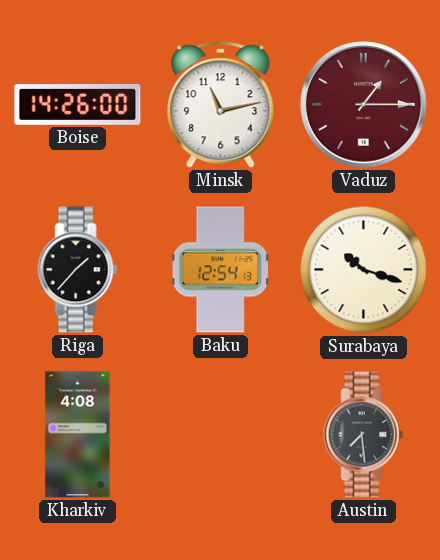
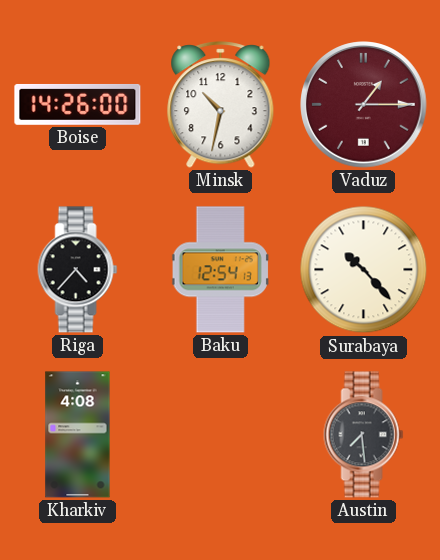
Minsk: 11:13 -> 10:32 (221, 105)
Riga: 1:37 -> 4:37 (78, 270)
Surabaya: 10:18 -> 10:23 (364, 270)
